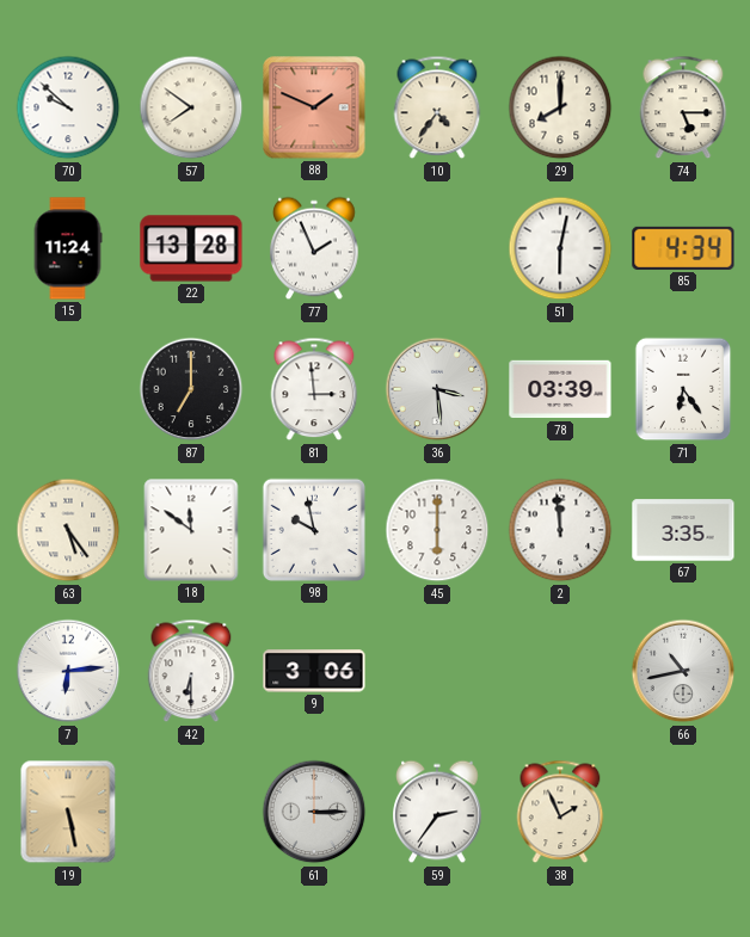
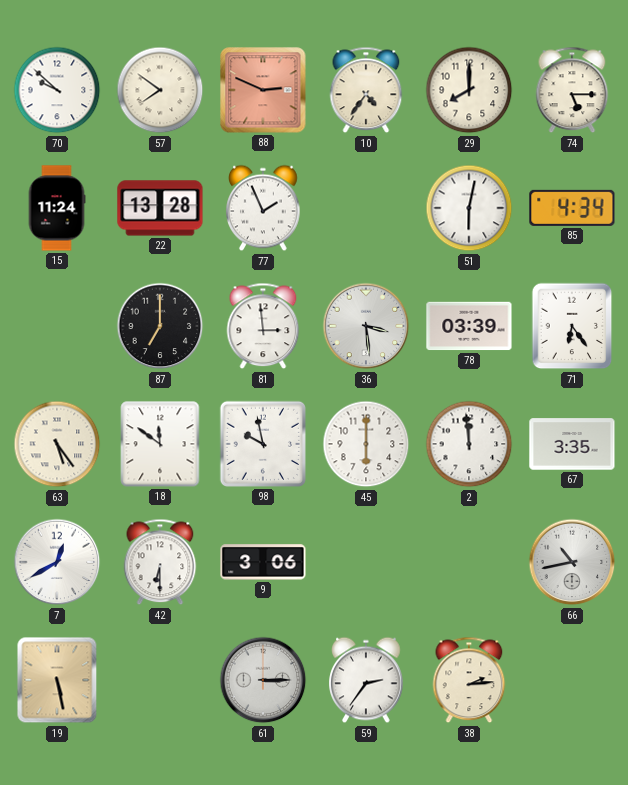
88: 1:49 -> 2:49 (263, 90)
7: 6:14 -> 12:40 (57, 562)
38: 1:56 -> 2:14 (469, 680)
